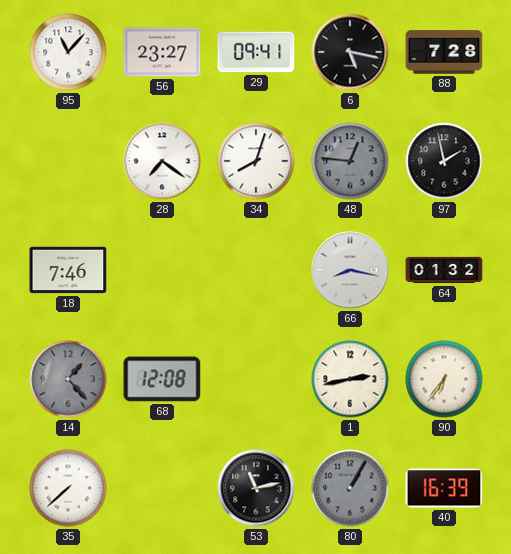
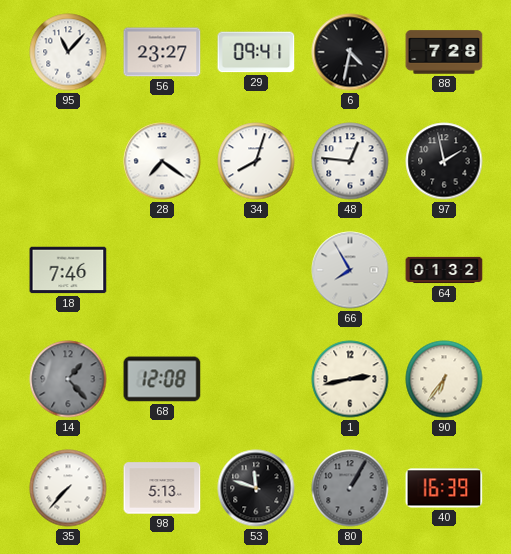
6: 5:17 -> 4:32 (350, 52)
48 dial: grey -> white (350, 161)
66: 8:17 -> 7:55 (350, 270)
35: 7:38 -> 7:37 (68, 488)
98: none -> 5:13 (162, 488)
53: 11:13 -> 11:48 (256, 488)
